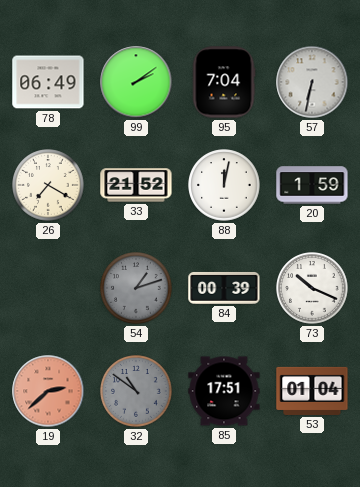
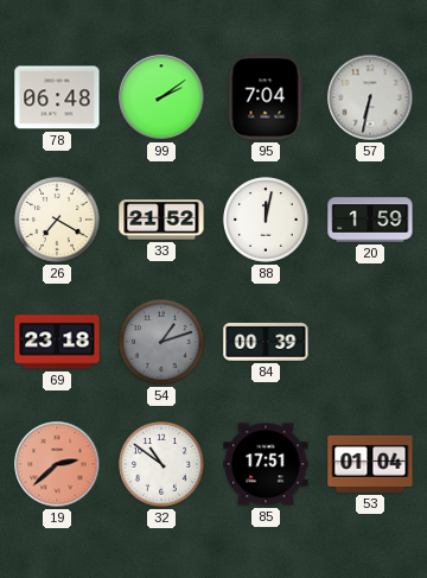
78: 06:49 -> 06:48 (57, 97)
69: none -> 23:18 (57, 342)
73: 10:19 -> none (312, 288)
32 dial: grey -> white (161, 464)
